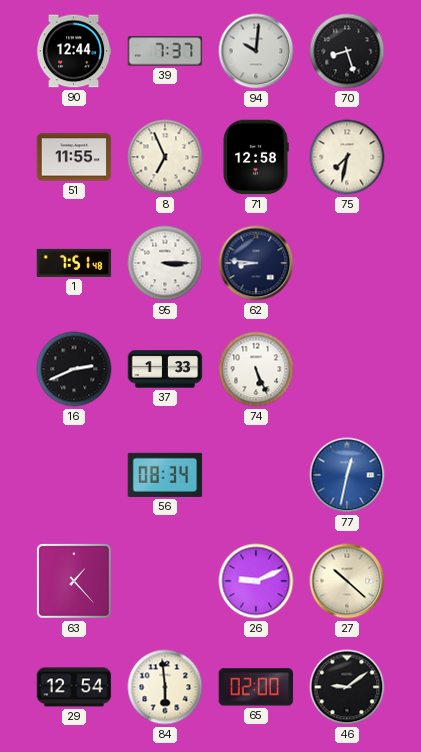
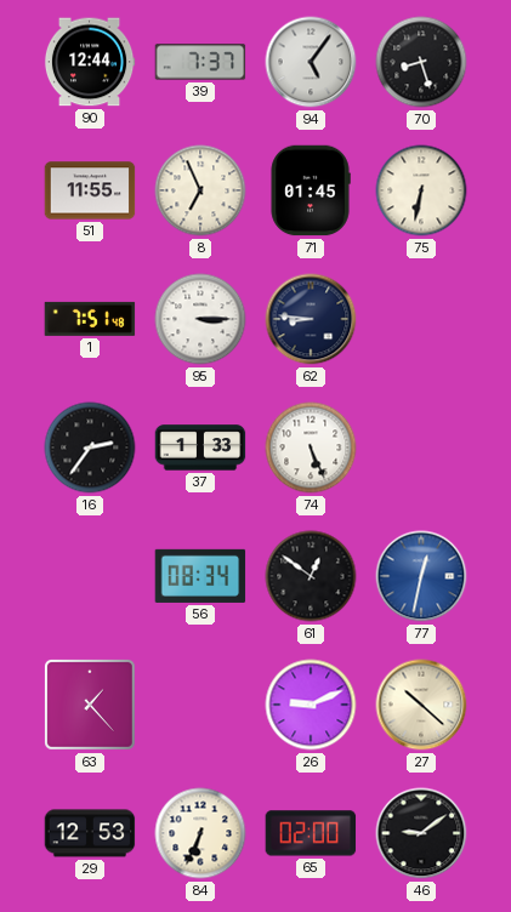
94: 10:01 -> 5:06 (311, 62)
71: 12:58 -> 01:45 (311, 190)
75: 7:32 -> 6:32 (421, 190)
16: 2:41 -> 2:36 (90, 448)
61: none -> 12:51 (311, 576)
29: 12:54 -> 12:53 (90, 833)
84: 5:59 -> 6:34 (200, 833)
